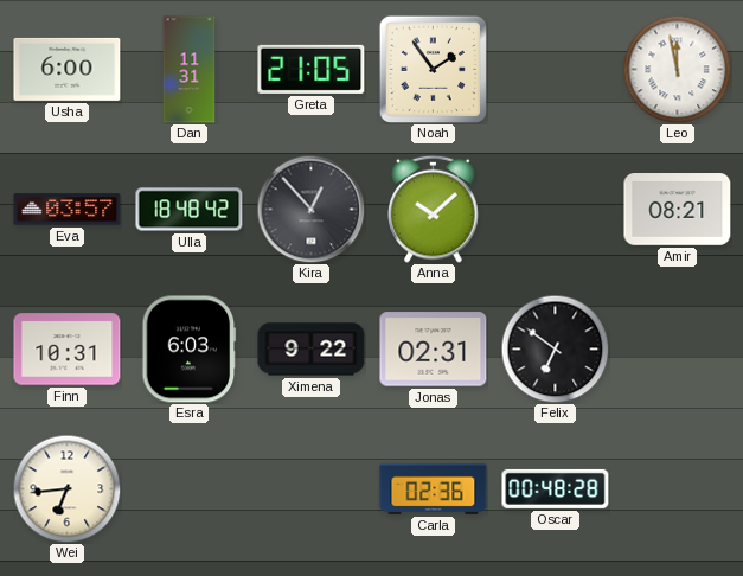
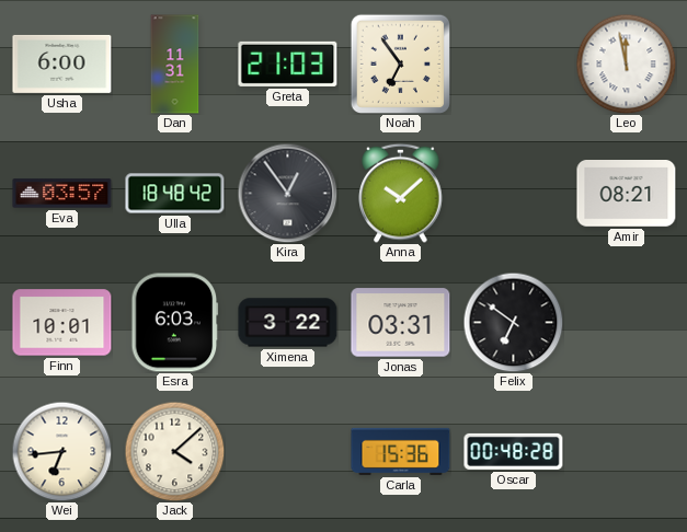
Greta: 21:05 -> 21:03 (288, 63)
Noah: 1:54 -> 6:54 (400, 63)
Kira: 12:53 -> 12:54 (287, 193)
Finn: 10:31 -> 10:01 (62, 323)
Ximena: 9:22 -> 3:22 (288, 323)
Jonas: 02:31 -> 03:31 (401, 323)
Jack: none -> 4:08 (174, 451)
Carla: 02:36 -> 15:36 (401, 451)
